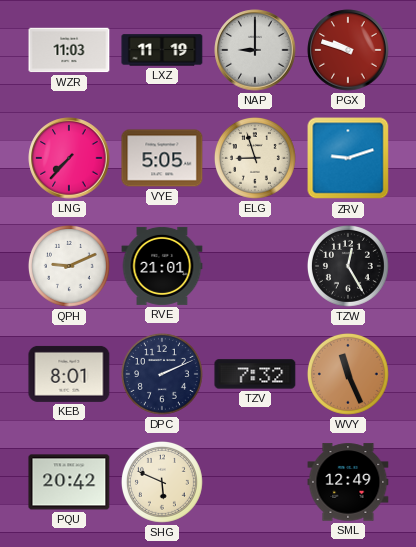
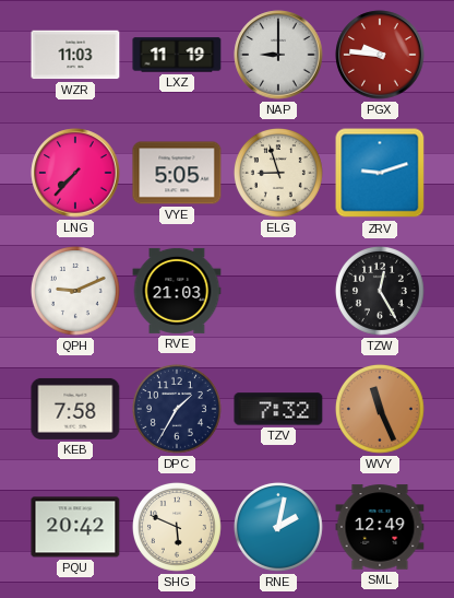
PGX: 9:48 -> 9:46 (380, 55)
RVE: 21:01 -> 21:03 (177, 291)
KEB: 8:01 -> 7:58 (75, 409)
DPC: 2:11 -> 1:35 (177, 409)
RNE: none -> 2:02 (278, 527)
